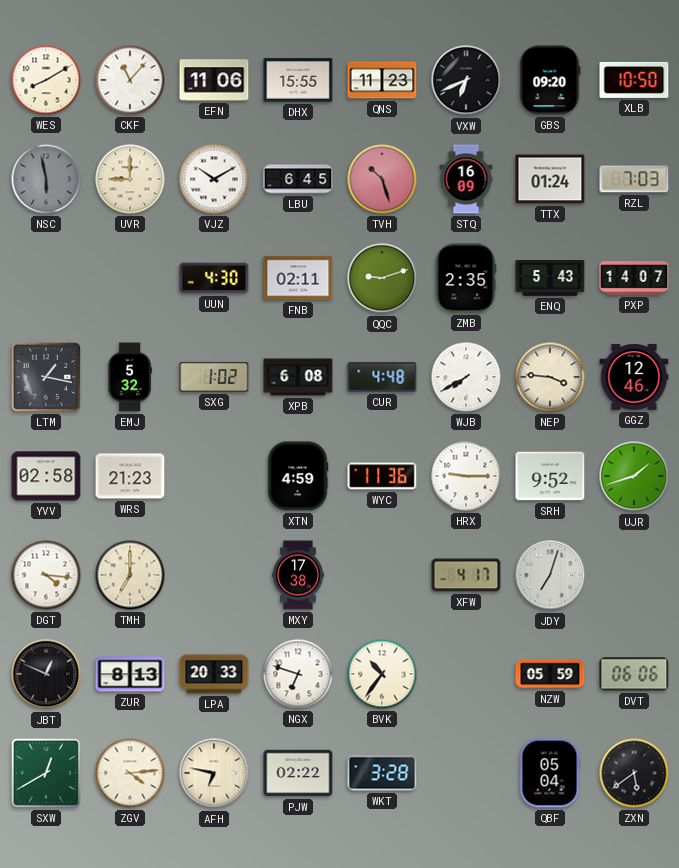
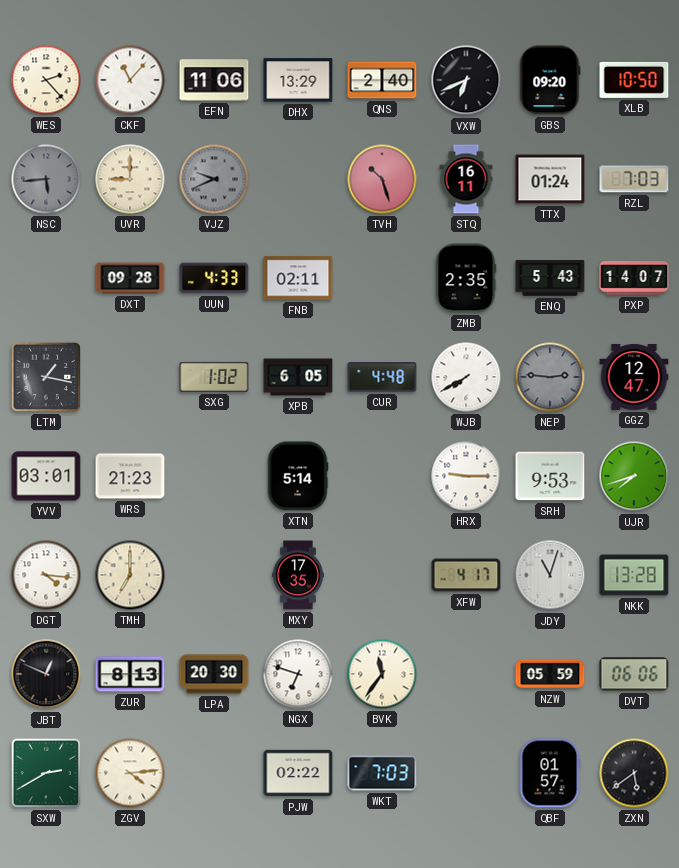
WES: 8:10 -> 2:23 (46, 80)
DHX: 15:55 -> 13:29 (298, 80)
QNS: 11:23 -> 2:40 (382, 80)
NSC: 5:58 -> 5:44 (46, 179)
VJZ: 10:10 -> 9:41 (214, 179)
VJZ dial: white -> grey (214, 179)
LBU: 6:45 -> none (298, 179)
STQ: 16:09 -> 16:11 (466, 179)
DXT: none -> 09:28 (130, 278)
UUN: 4:30 -> 4:33 (214, 278)
QQC: 9:12 -> none (382, 278)
EMJ: 5:32 -> none (130, 377)
XPB: 6:08 -> 6:05 (298, 377)
NEP: 3:46 -> 2:46 (550, 377)
NEP dial: cream -> grey (550, 377)
GGZ: 12:46 -> 12:47 (634, 377)
YVV: 02:58 -> 03:01 (46, 476)
XTN: 4:59 -> 5:14 (298, 476)
WYC: 11:36 -> none (382, 476)
SRH: 9:52 -> 9:53 (550, 476)
UJR: 1:42 -> 7:42 (634, 476)
MXY: 17:38 -> 17:35 (298, 575)
JDY: 7:03 -> 11:03 (550, 575)
NKK: none -> 13:28 (634, 575)
LPA: 20:33 -> 20:30 (214, 674)
BVK: 10:36 -> 11:36 (382, 674)
SXW: 12:40 -> 2:40 (46, 773)
AFH: 6:47 -> none (214, 773)
WKT: 3:28 -> 7:03 (382, 773)
QBF: 05:04 -> 01:57 (550, 773)
